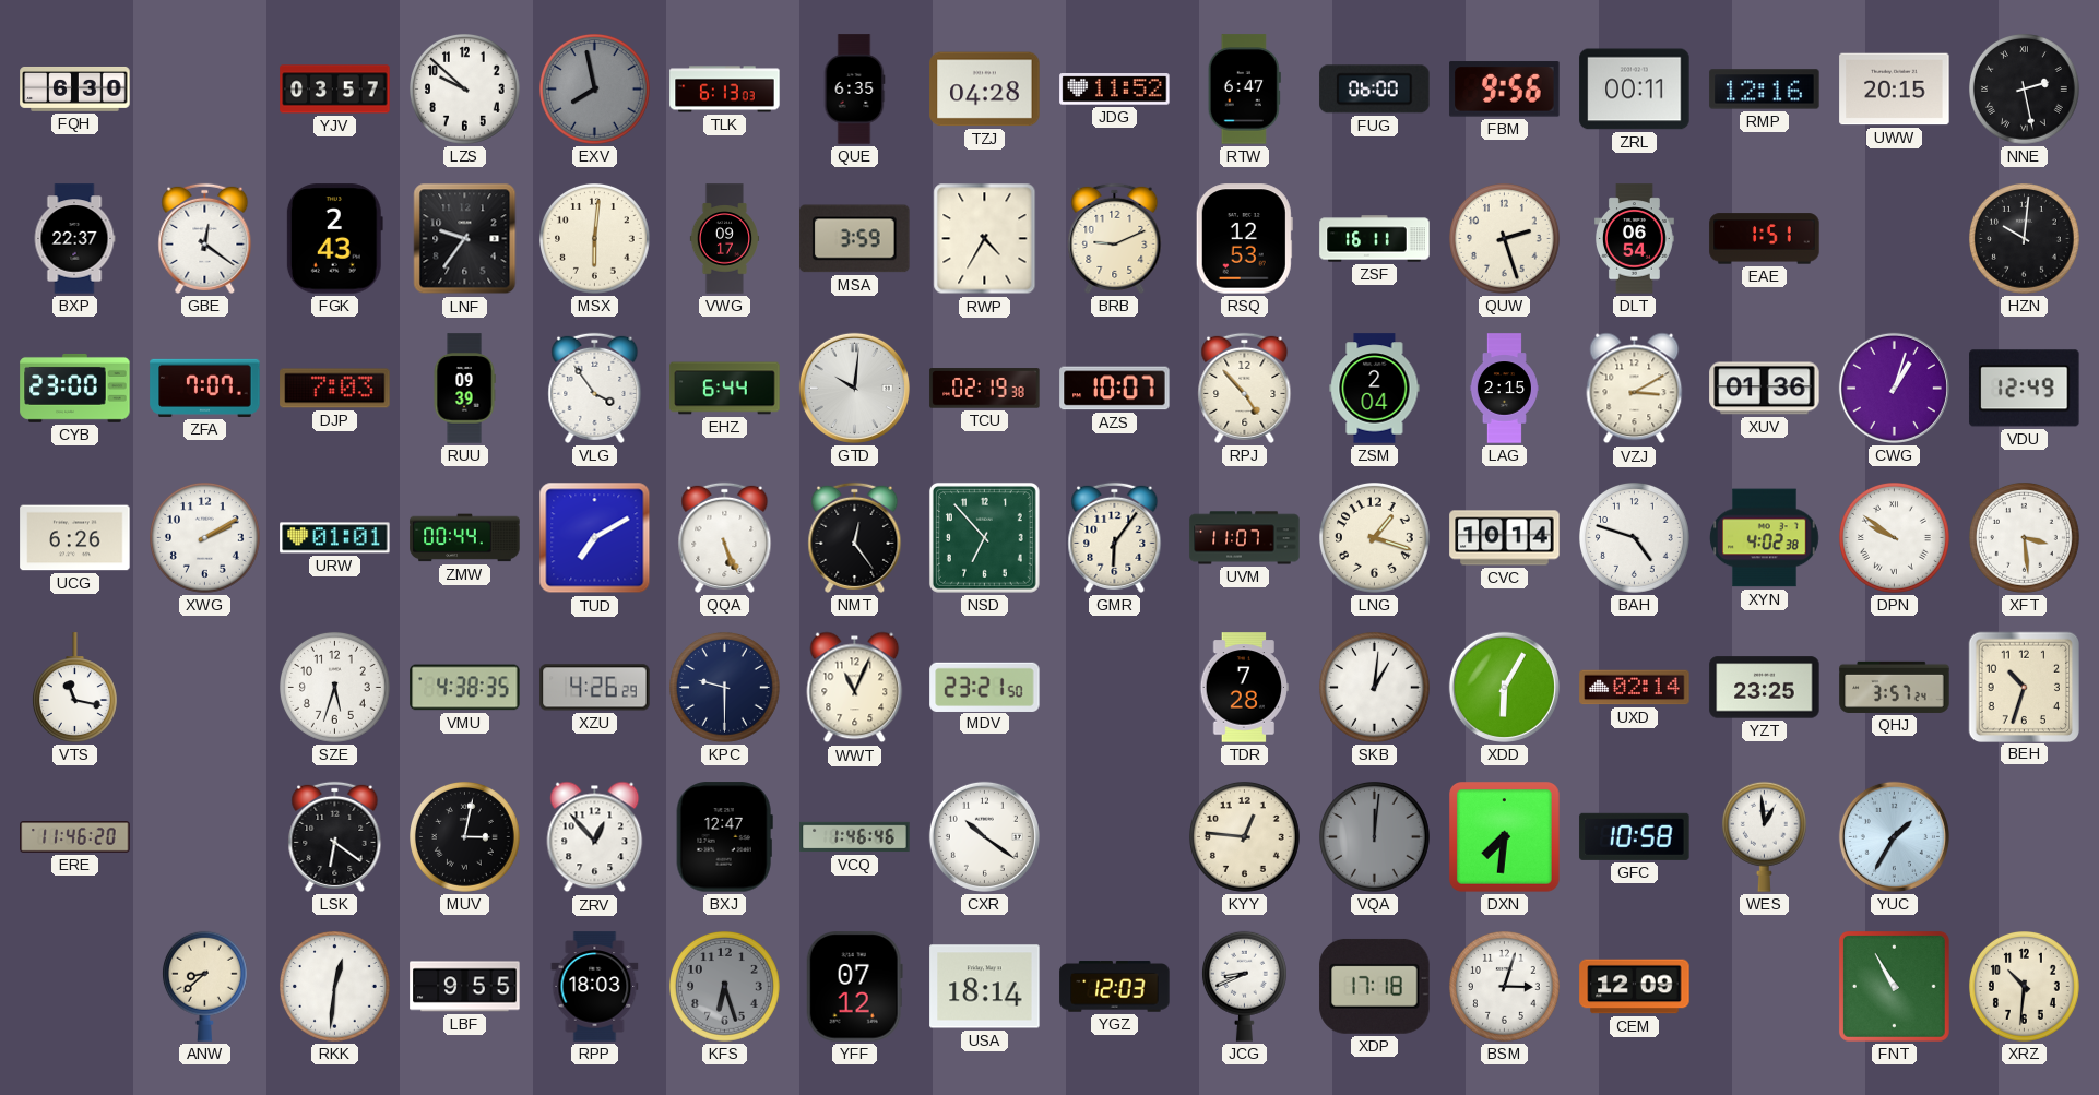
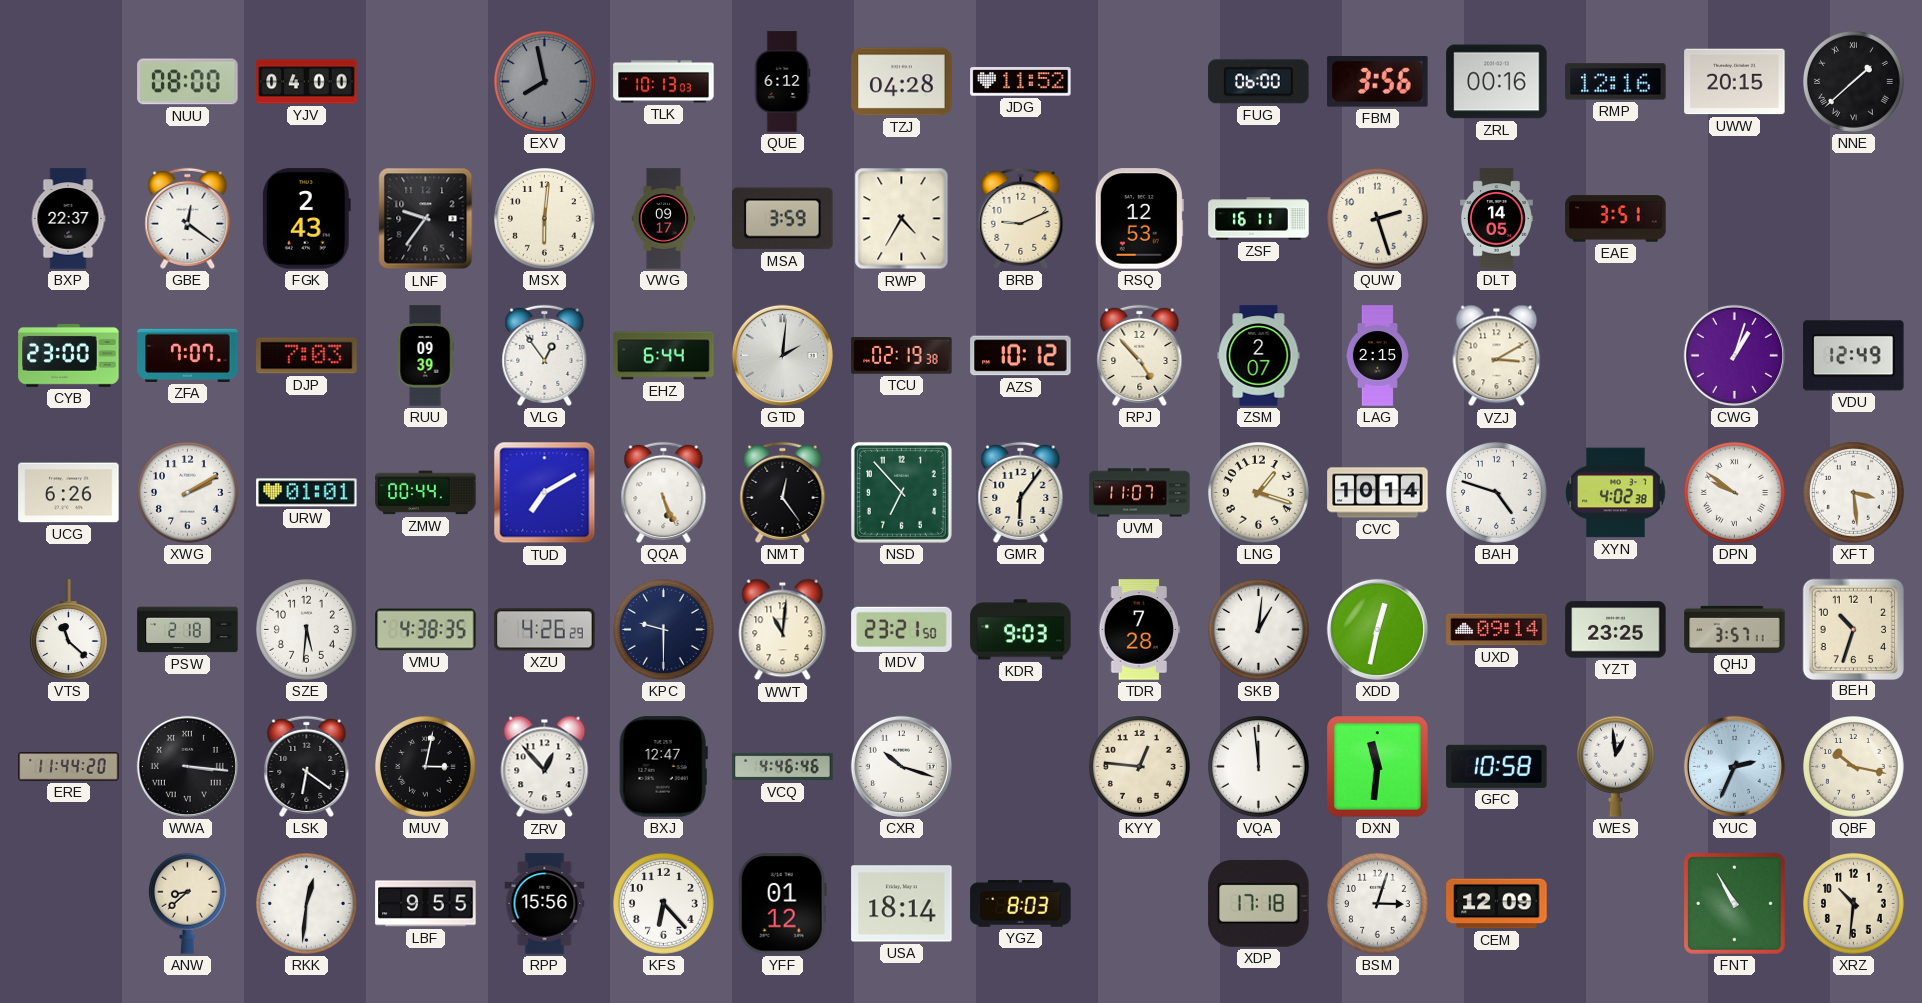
FQH: 6:30 -> none (75, 88)
NUU: none -> 08:00 (188, 82)
YJV: 03:57 -> 04:00 (307, 82)
LZS: 9:52 -> none (465, 90)
TLK: 6:13 -> 10:13 (664, 82)
QUE: 6:35 -> 6:12 (782, 82)
RTW: 6:47 -> none (1244, 90)
FBM: 9:56 -> 3:56 (1378, 82)
ZRL: 00:11 -> 00:16 (1497, 82)
NNE: 2:28 -> 1:38 (1854, 82)
DLT: 06:54 -> 14:05 (1497, 219)
EAE: 1:51 -> 3:51 (1616, 219)
HZN: 10:01 -> none (2025, 239)
VLG: 3:54 -> 12:54 (545, 355)
GTD: 10:01 -> 2:01 (782, 355)
AZS: 10:07 -> 10:12 (1021, 356)
ZSM: 2:04 -> 2:07 (1259, 356)
XUV: 01:36 -> none (1765, 389)
VTS: 11:17 -> 11:22 (68, 630)
PSW: none -> 2:18 (188, 630)
SZE: 5:33 -> 5:31 (307, 630)
WWT: 11:04 -> 11:01 (783, 630)
KDR: none -> 9:03 (1021, 630)
XDD: 6:05 -> 12:32 (1377, 629)
UXD: 02:14 -> 09:14 (1497, 630)
QHJ: 3:57:24 -> 3:57:11 (1735, 629)
ERE: 11:46 -> 11:44 (69, 767)
WWA: none -> 3:16 (187, 766)
VCQ: 1:46 -> 4:46 (783, 767)
CXR: 10:21 -> 10:18 (901, 766)
VQA: 12:01 -> 11:59 (1259, 767)
VQA dial: grey -> white (1259, 767)
DXN: 7:31 -> 11:31 (1378, 767)
YUC: 1:35 -> 2:34 (1734, 766)
QBF: none -> 10:17 (1854, 767)
RPP: 18:03 -> 15:56 (545, 904)
KFS: 6:27 -> 6:23 (664, 904)
KFS dial: grey -> white (664, 904)
YFF: 07:12 -> 01:12 (782, 904)
YGZ: 12:03 -> 8:03 (1021, 904)
JCG: 8:41 -> none (1244, 986)
